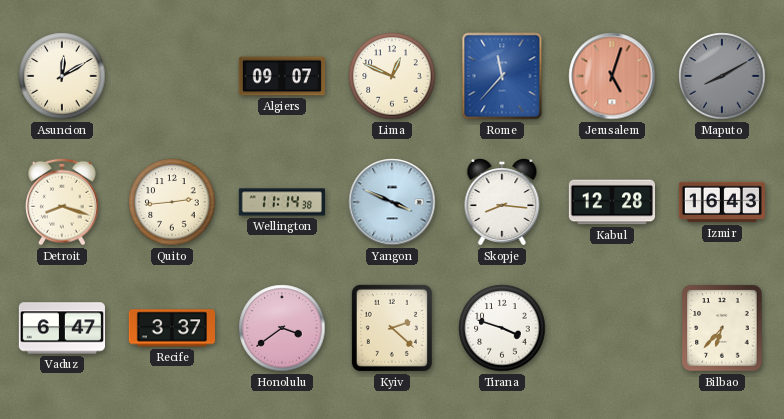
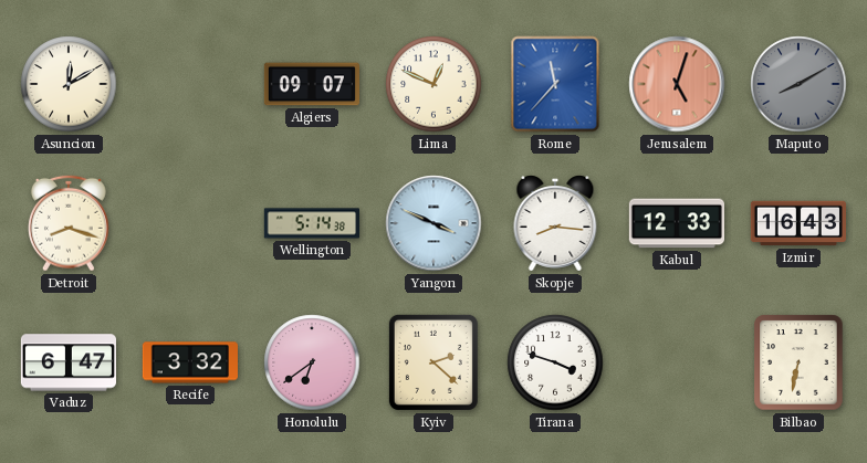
Quito: 2:44 -> none (172, 202)
Wellington: 11:14 -> 5:14 (311, 223)
Kabul: 12:28 -> 12:33 (676, 223)
Recife: 3:37 -> 3:32 (189, 362)
Honolulu: 3:39 -> 6:39 (312, 362)
Bilbao: 6:37 -> 6:32 (798, 362)
